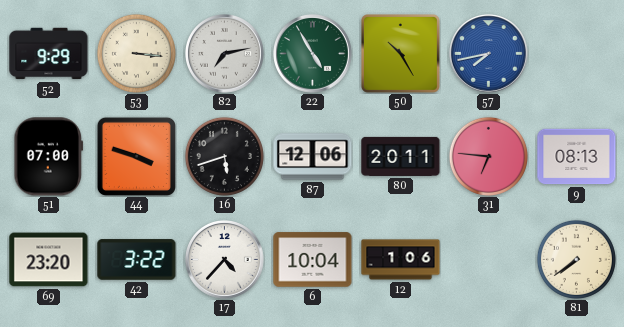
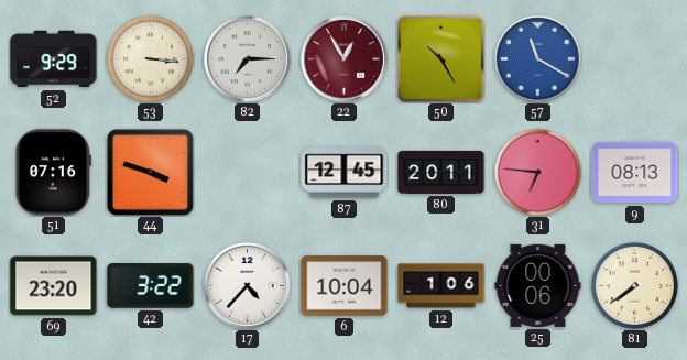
82: 7:13 -> 7:15 (248, 59)
22: 4:55 -> 12:55 (345, 59)
22 dial: green -> burgundy (345, 59)
57: 7:43 -> 11:20 (538, 59)
51: 07:00 -> 07:16 (54, 173)
16: 5:42 -> none (224, 156)
87: 12:06 -> 12:45 (345, 173)
25: none -> 00:06 (538, 285)
